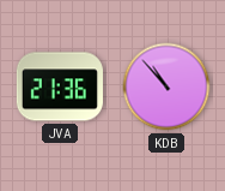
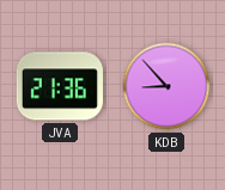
KDB: 10:53 -> 8:53 (166, 86)
